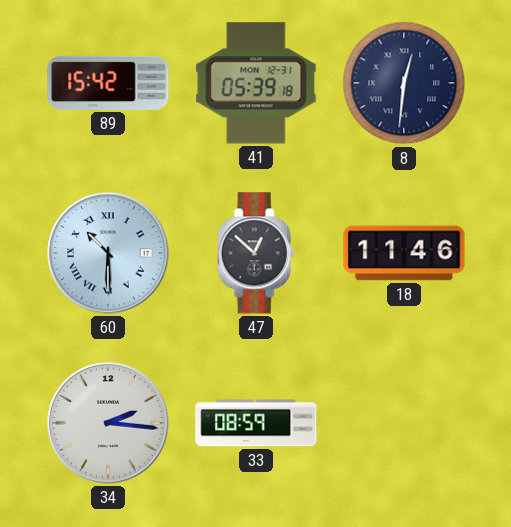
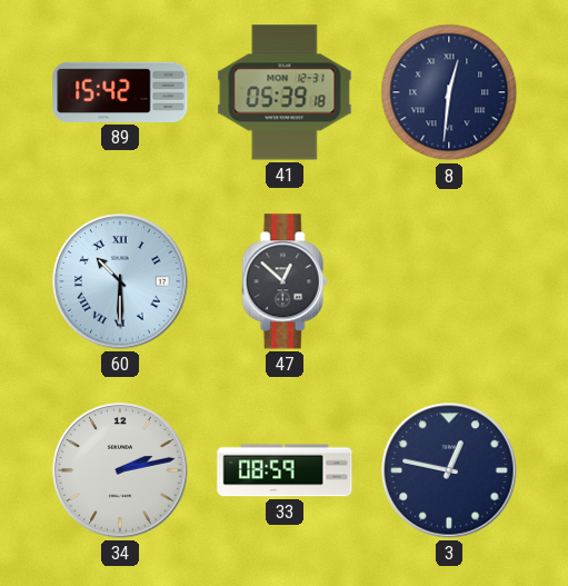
18: 11:46 -> none (404, 253)
34: 2:16 -> 2:13 (120, 470)
3: none -> 12:47 (449, 470)
